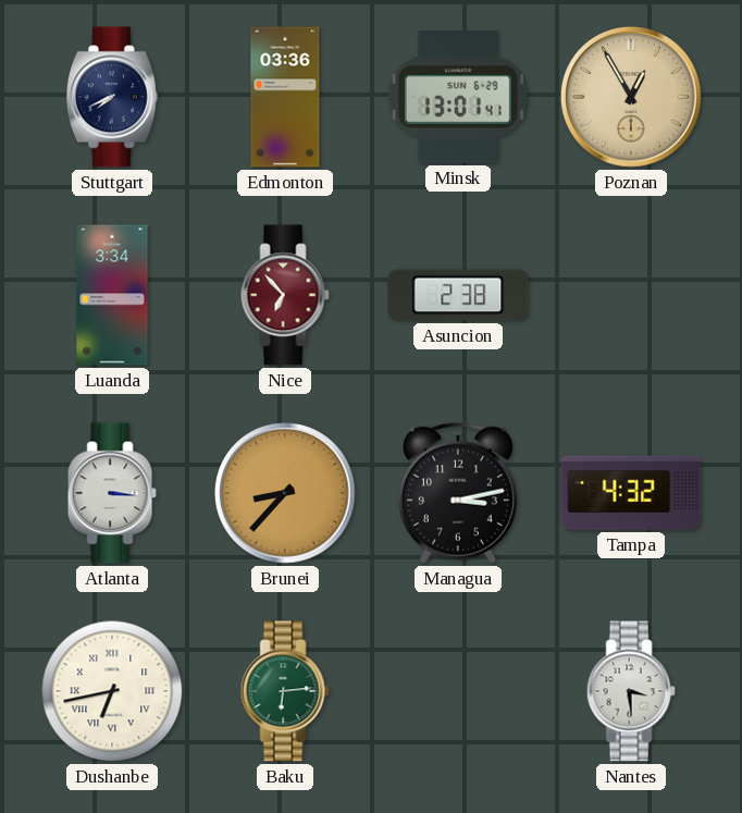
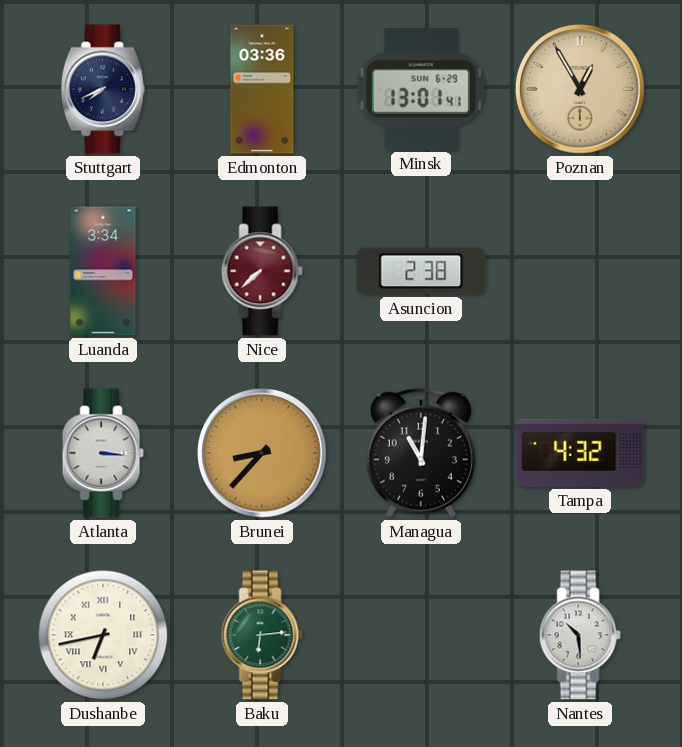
Nice: 6:53 -> 7:38 (262, 271)
Managua: 3:13 -> 11:01 (421, 453)
Nantes: 3:29 -> 10:29 (580, 635)
